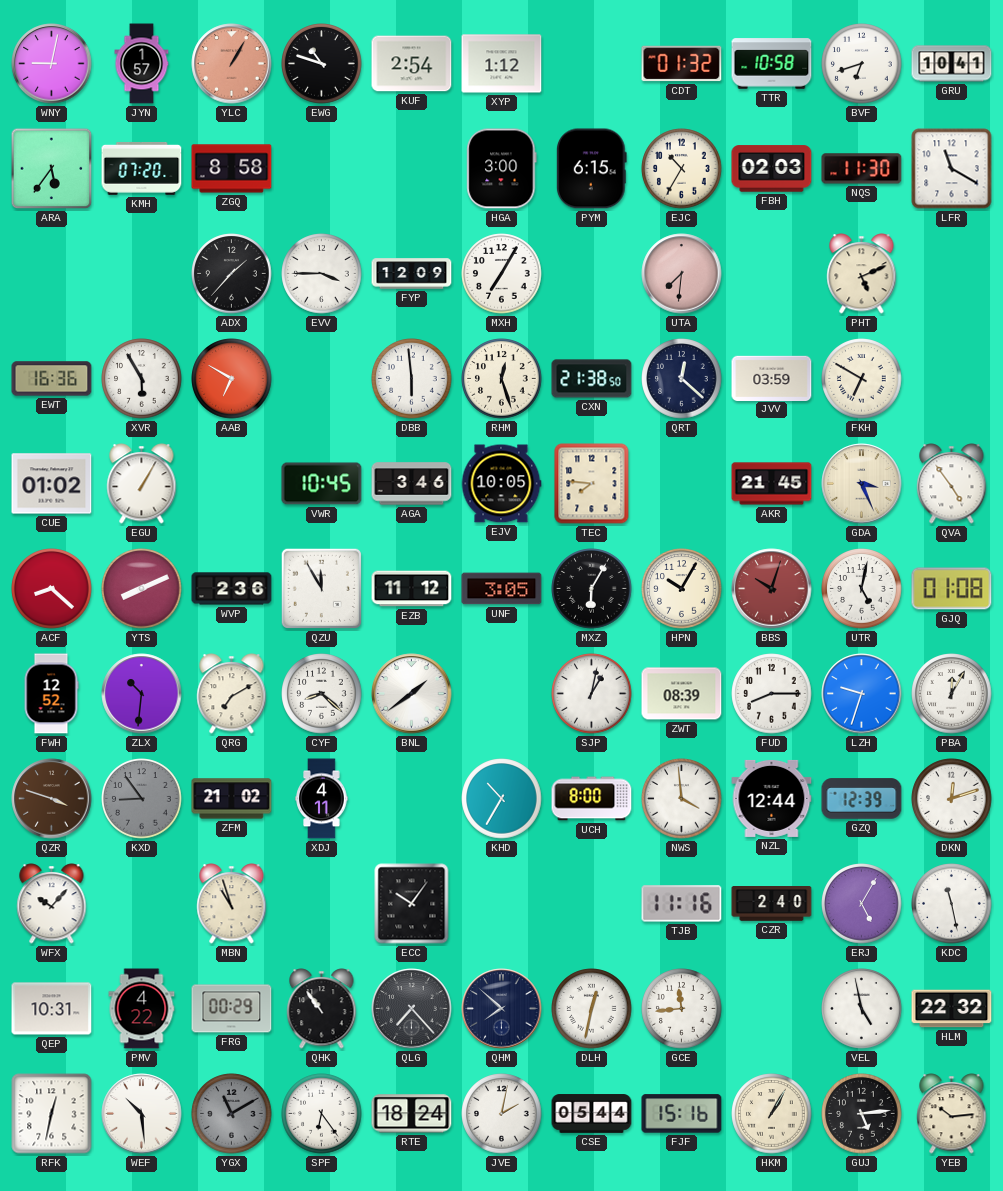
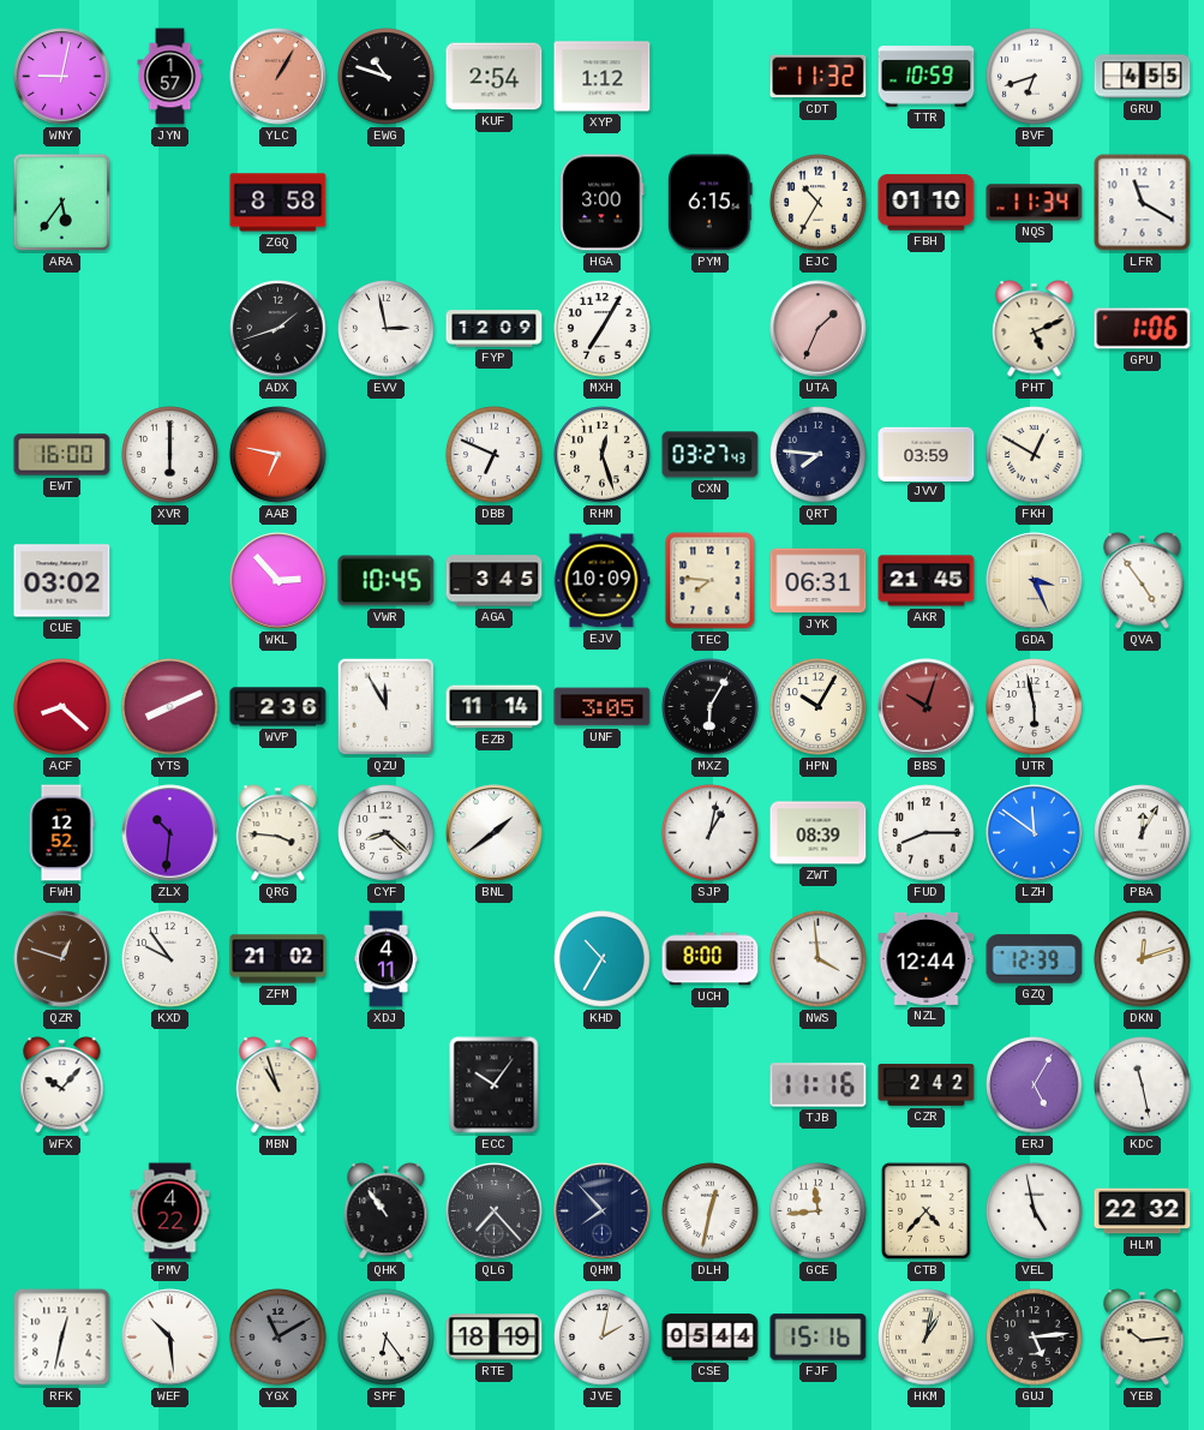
CDT: 01:32 -> 11:32 (819, 77)
TTR: 10:58 -> 10:59 (927, 77)
GRU: 10:41 -> 4:55 (1143, 77)
KMH: 07:20 -> none (142, 168)
FBH: 02:03 -> 01:10 (927, 203)
NQS: 11:30 -> 11:34 (1035, 203)
ADX: 1:37 -> 1:42 (278, 329)
EVV: 3:45 -> 2:58 (387, 329)
UTA: 7:31 -> 1:34 (819, 329)
GPU: none -> 1:06 (1143, 329)
EWT: 16:36 -> 16:00 (62, 455)
XVR: 5:55 -> 6:00 (170, 455)
AAB: 6:50 -> 6:47 (278, 455)
DBB: 5:59 -> 6:49 (495, 455)
CXN: 21:38 -> 03:27 (711, 455)
QRT: 12:22 -> 7:46 (819, 455)
FKH: 6:50 -> 12:50 (1035, 455)
CUE: 01:02 -> 03:02 (62, 581)
EGU: 1:05 -> none (142, 484)
WKL: none -> 2:53 (278, 581)
AGA: 3:46 -> 3:45 (495, 581)
EJV: 10:05 -> 10:09 (601, 581)
JYK: none -> 06:31 (819, 581)
EZB: 11:12 -> 11:14 (495, 707)
UTR: 5:02 -> 5:58 (1035, 707)
GJQ: 01:08 -> none (952, 589)
QRG: 7:10 -> 3:46 (278, 833)
LZH: 9:33 -> 11:51 (1035, 833)
QZR: 3:48 -> 12:48 (62, 959)
KXD: 8:54 -> 9:54 (170, 959)
KXD dial: grey -> white (170, 959)
CZR: 2:40 -> 2:42 (927, 1085)
QEP: 10:31 -> none (52, 1009)
FRG: 00:29 -> none (232, 1009)
QHM: 7:52 -> 7:53 (603, 1211)
CTB: none -> 4:37 (927, 1211)
RTE: 18:24 -> 18:19 (495, 1338)
HKM: 1:05 -> 1:02 (927, 1338)
